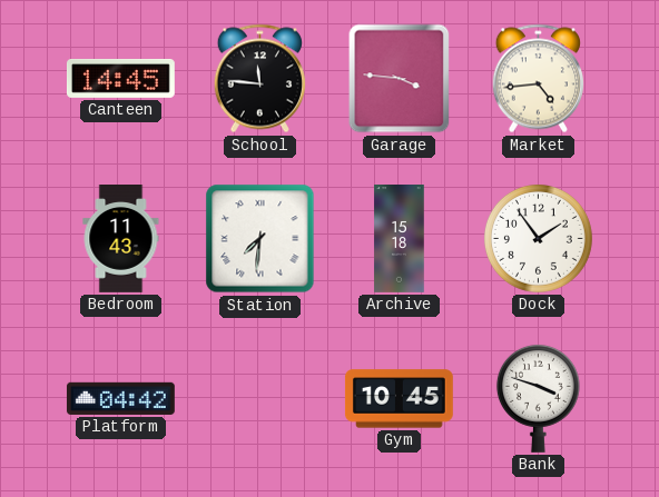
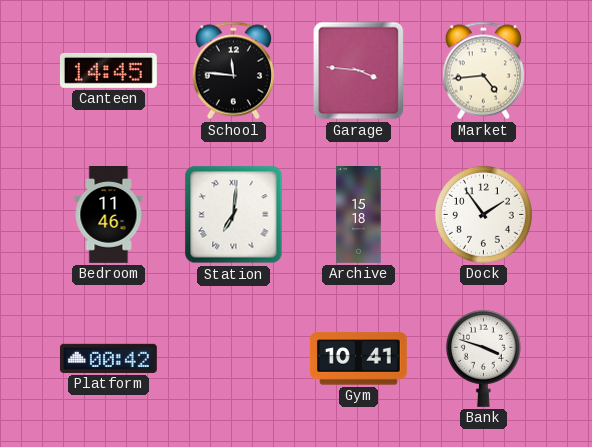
Bedroom: 11:43 -> 11:46 (109, 215)
Station: 7:31 -> 7:01 (234, 215)
Platform: 04:42 -> 00:42 (108, 358)
Gym: 10:45 -> 10:41 (358, 359)
